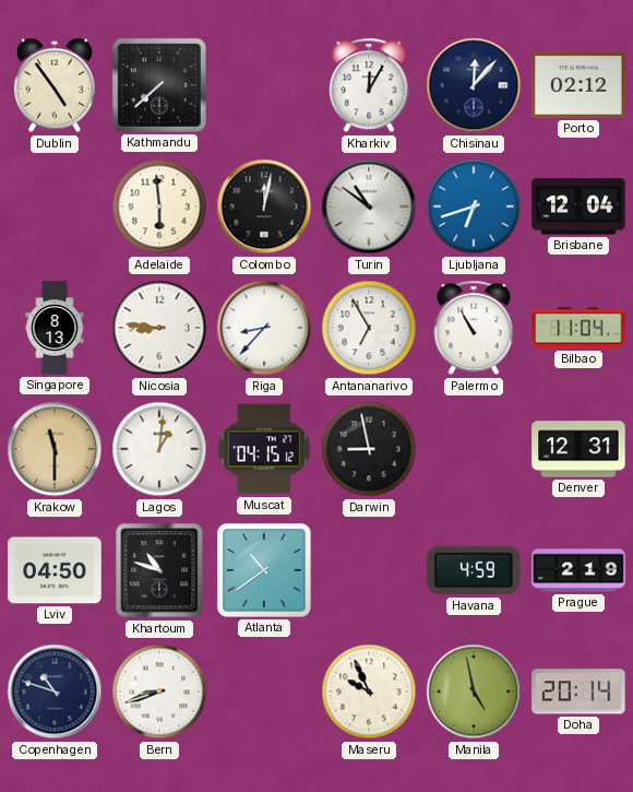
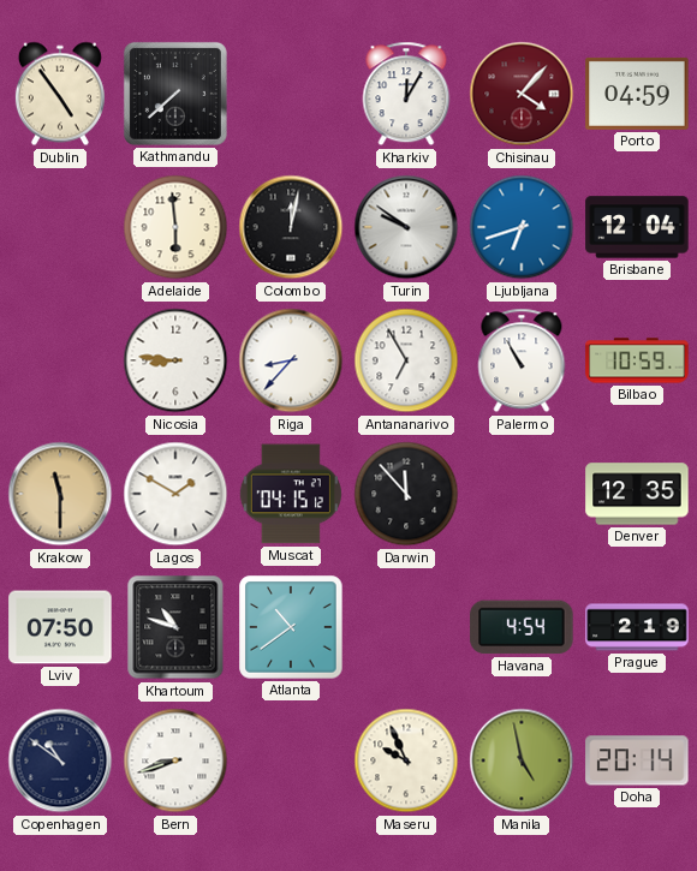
Chisinau: 12:07 -> 4:07 (522, 94)
Chisinau dial: navy -> burgundy (522, 94)
Porto: 02:12 -> 04:59 (637, 94)
Turin: 10:51 -> 9:51 (406, 227)
Singapore: 8:13 -> none (55, 328)
Bilbao: 11:04 -> 10:59 (637, 360)
Lagos: 1:01 -> 1:50 (175, 494)
Darwin: 8:58 -> 11:53 (406, 494)
Denver: 12:31 -> 12:35 (637, 494)
Lviv: 04:50 -> 07:50 (60, 627)
Havana: 4:59 -> 4:54 (522, 627)
Copenhagen: 10:48 -> 10:51 (60, 760)
